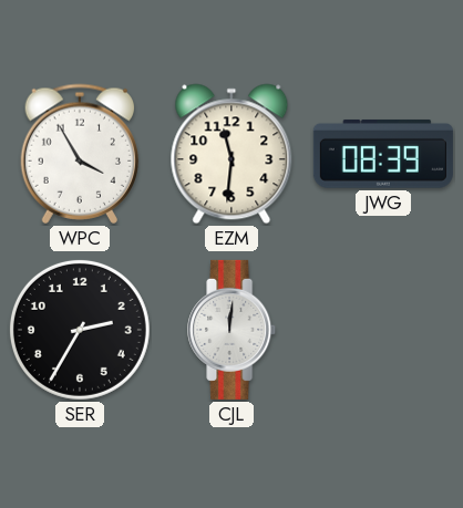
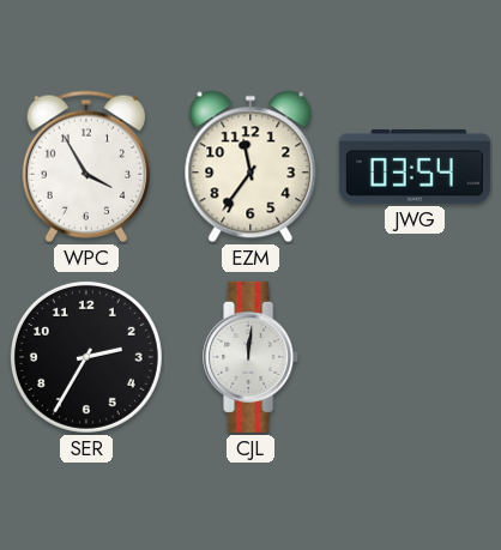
EZM: 11:31 -> 11:36 (251, 167)
JWG: 08:39 -> 03:54 (415, 167)
